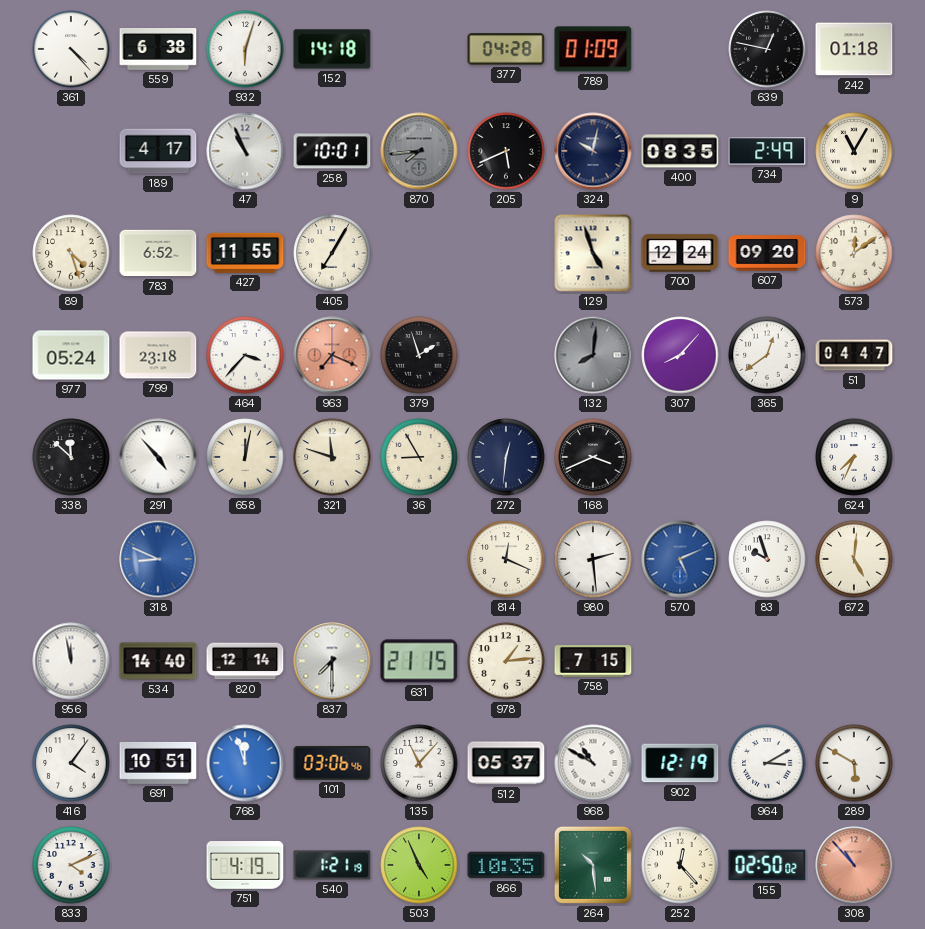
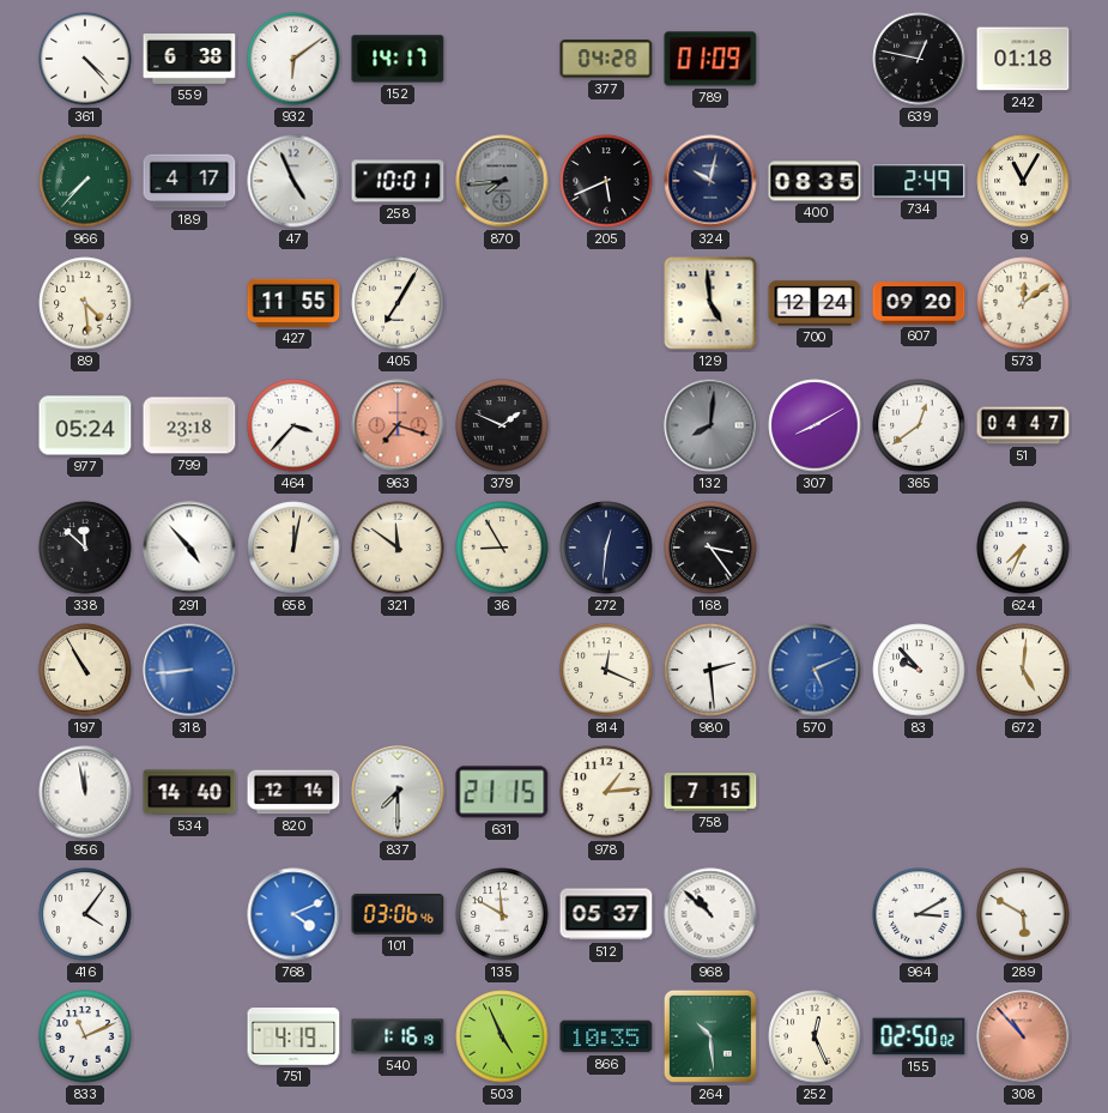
932: 6:03 -> 6:09 (293, 59)
152: 14:18 -> 14:17 (398, 59)
966: none -> 7:37 (85, 181)
47: 10:56 -> 4:56 (293, 181)
89: 4:27 -> 4:29 (85, 303)
783: 6:52 -> none (158, 253)
129: 4:57 -> 4:59 (710, 303)
963: 7:19 -> 7:18 (398, 425)
379: 1:57 -> 1:49 (502, 425)
307: 8:07 -> 8:10 (815, 425)
321: 11:48 -> 11:51 (398, 548)
168: 3:41 -> 3:24 (710, 548)
197: none -> 10:55 (85, 670)
318: 8:49 -> 8:44 (189, 670)
83: 9:57 -> 9:53 (919, 670)
691: 10:51 -> none (158, 763)
768: 11:57 -> 4:11 (293, 914)
135: 11:07 -> 11:50 (502, 914)
968: 10:50 -> 10:52 (710, 914)
902: 12:19 -> none (680, 763)
833: 4:11 -> 11:11 (85, 1036)
540: 1:21 -> 1:16 (398, 1036)
252: 12:23 -> 12:26 (815, 1036)
